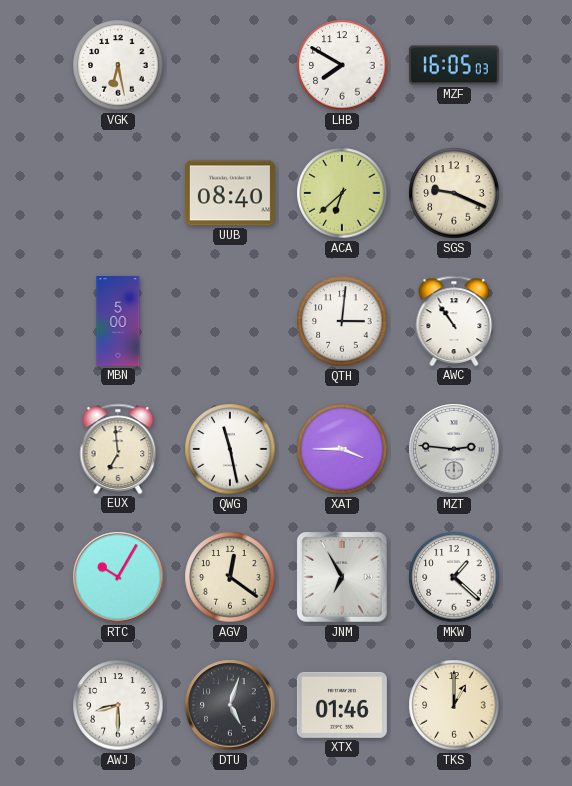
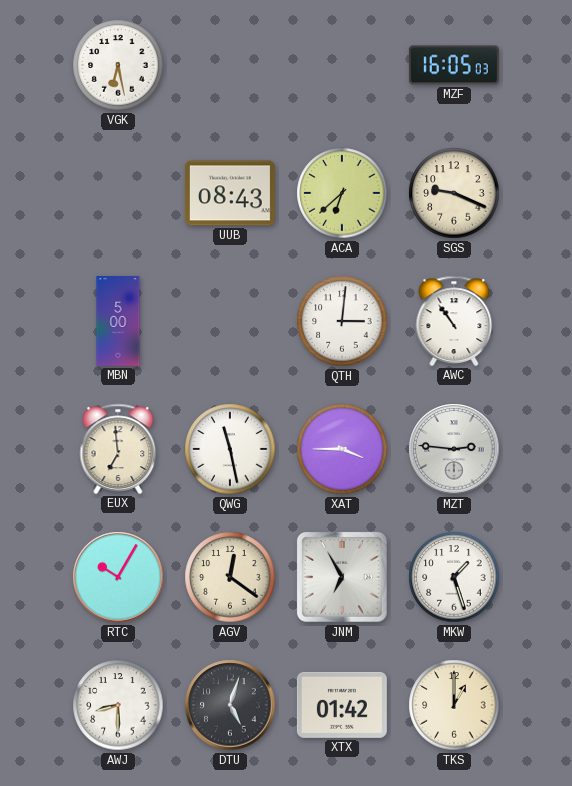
LHB: 7:50 -> none (342, 65)
UUB: 08:40 -> 08:43 (230, 193)
MKW: 1:22 -> 1:27 (454, 577)
XTX: 01:46 -> 01:42 (342, 705)
